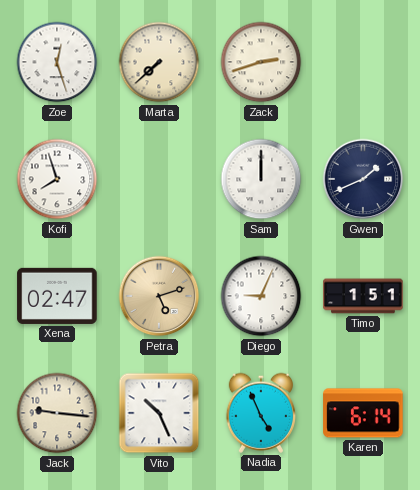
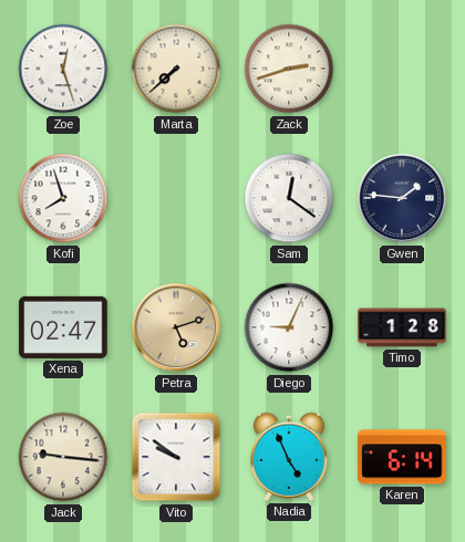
Sam: 12:00 -> 12:21 (289, 198)
Gwen: 1:41 -> 1:46 (402, 198)
Timo: 1:51 -> 1:28 (402, 327)
Vito: 10:26 -> 9:51 (176, 457)
